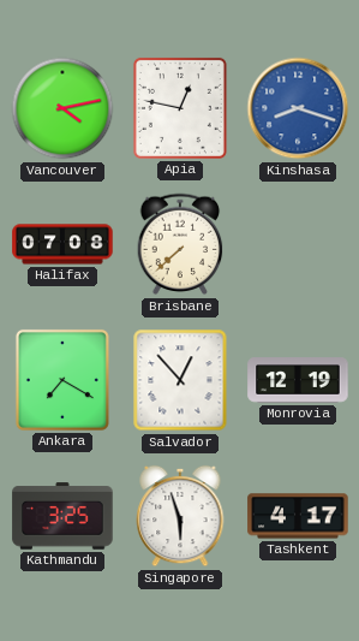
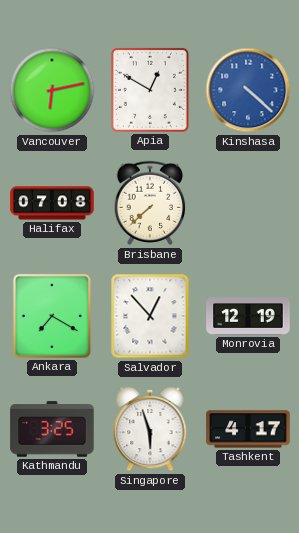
Vancouver: 4:13 -> 6:13 (52, 90)
Apia: 12:47 -> 12:50 (150, 90)
Kinshasa: 8:18 -> 4:22 (248, 90)
